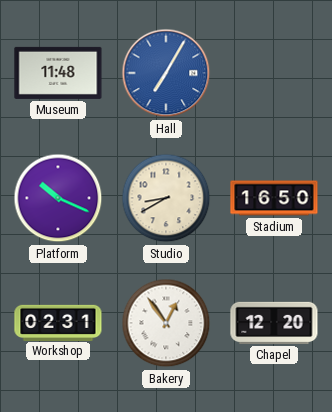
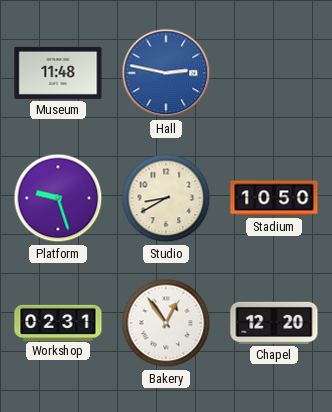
Hall: 7:05 -> 2:47 (166, 73)
Platform: 10:19 -> 9:27 (58, 198)
Stadium: 16:50 -> 10:50 (274, 198)
